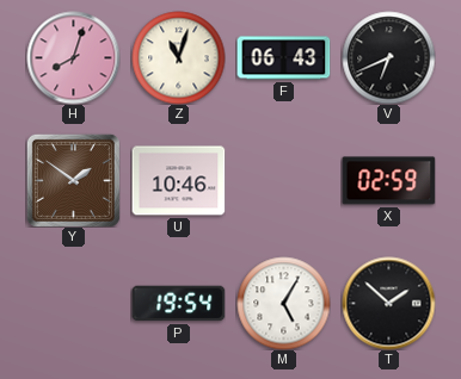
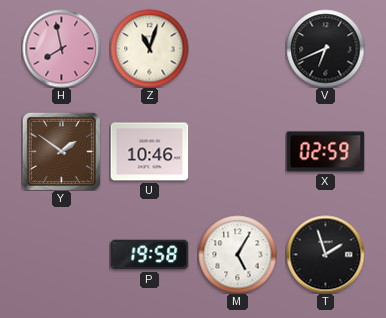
H: 8:03 -> 7:58 (61, 48)
F: 06:43 -> none (283, 58)
P: 19:54 -> 19:58 (149, 255)
T: 1:52 -> 1:57 (325, 254)
